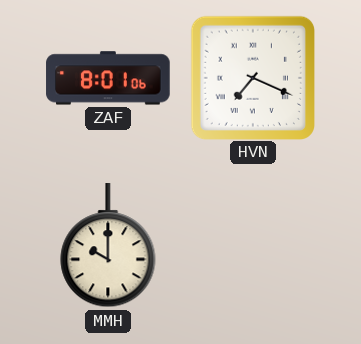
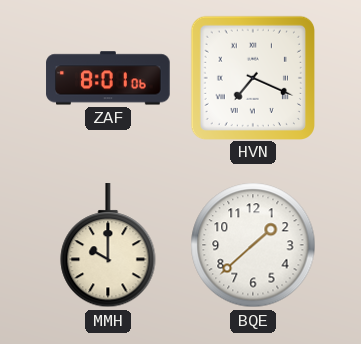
BQE: none -> 1:38 (253, 245)
